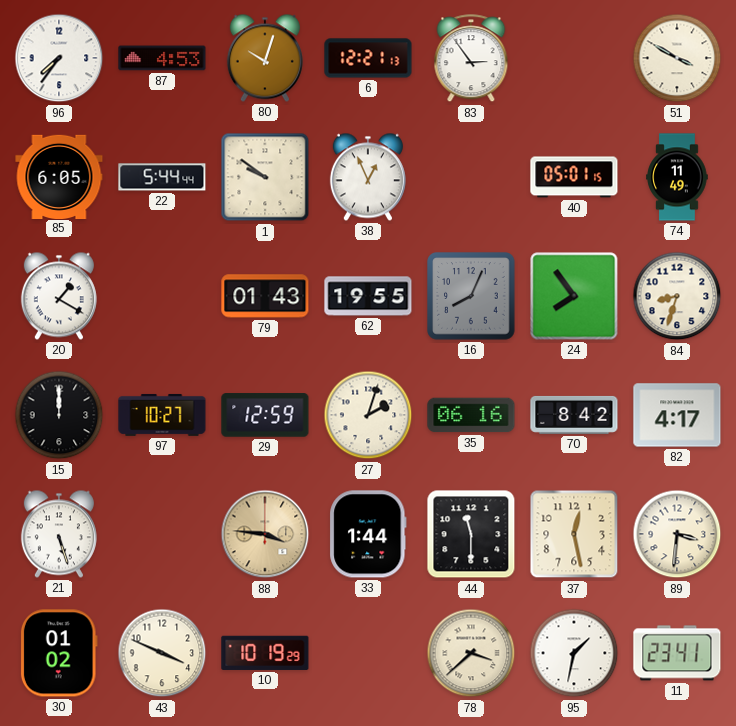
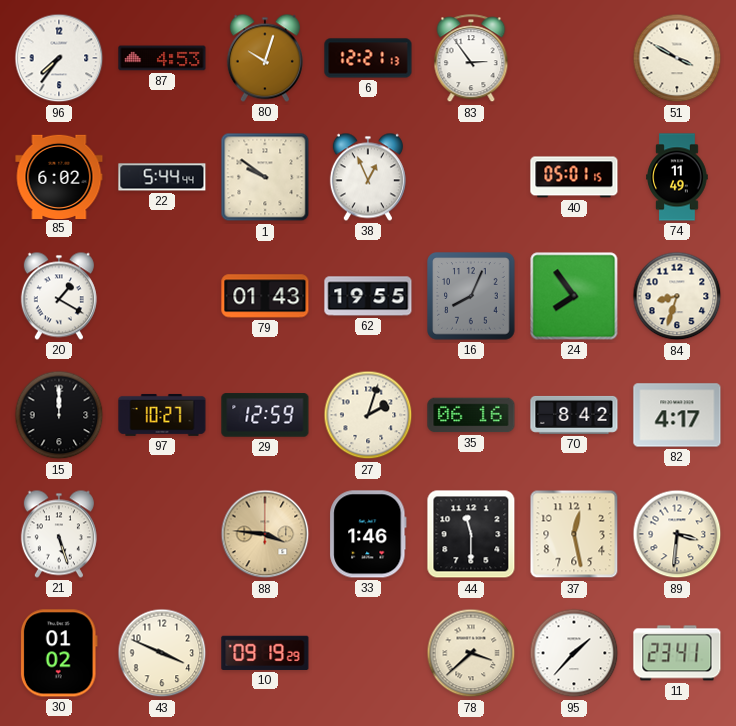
85: 6:05 -> 6:02 (59, 176)
33: 1:44 -> 1:46 (368, 534)
10: 10:19 -> 09:19 (265, 653)
95: 1:32 -> 1:37 (574, 653)
